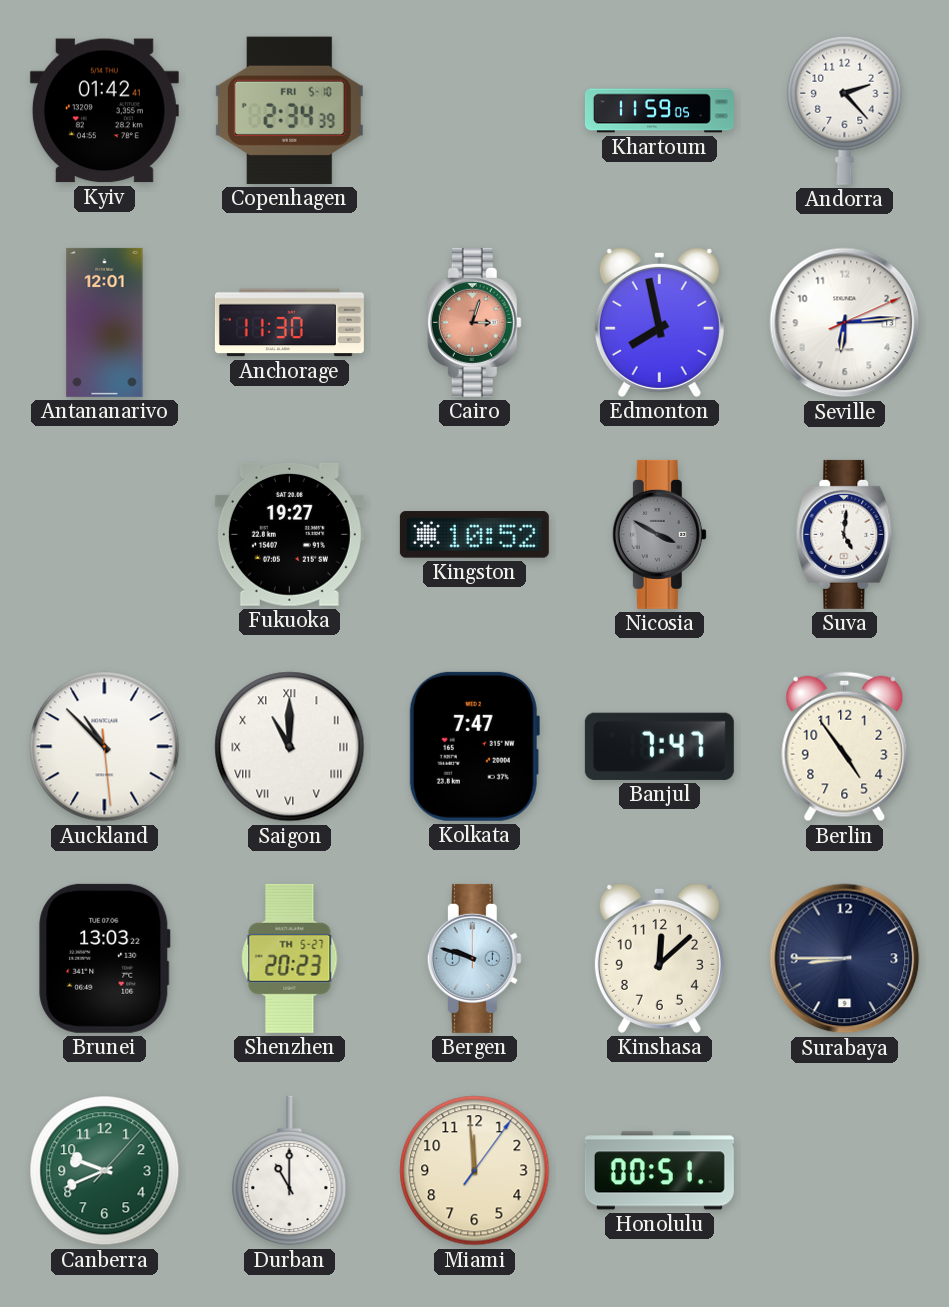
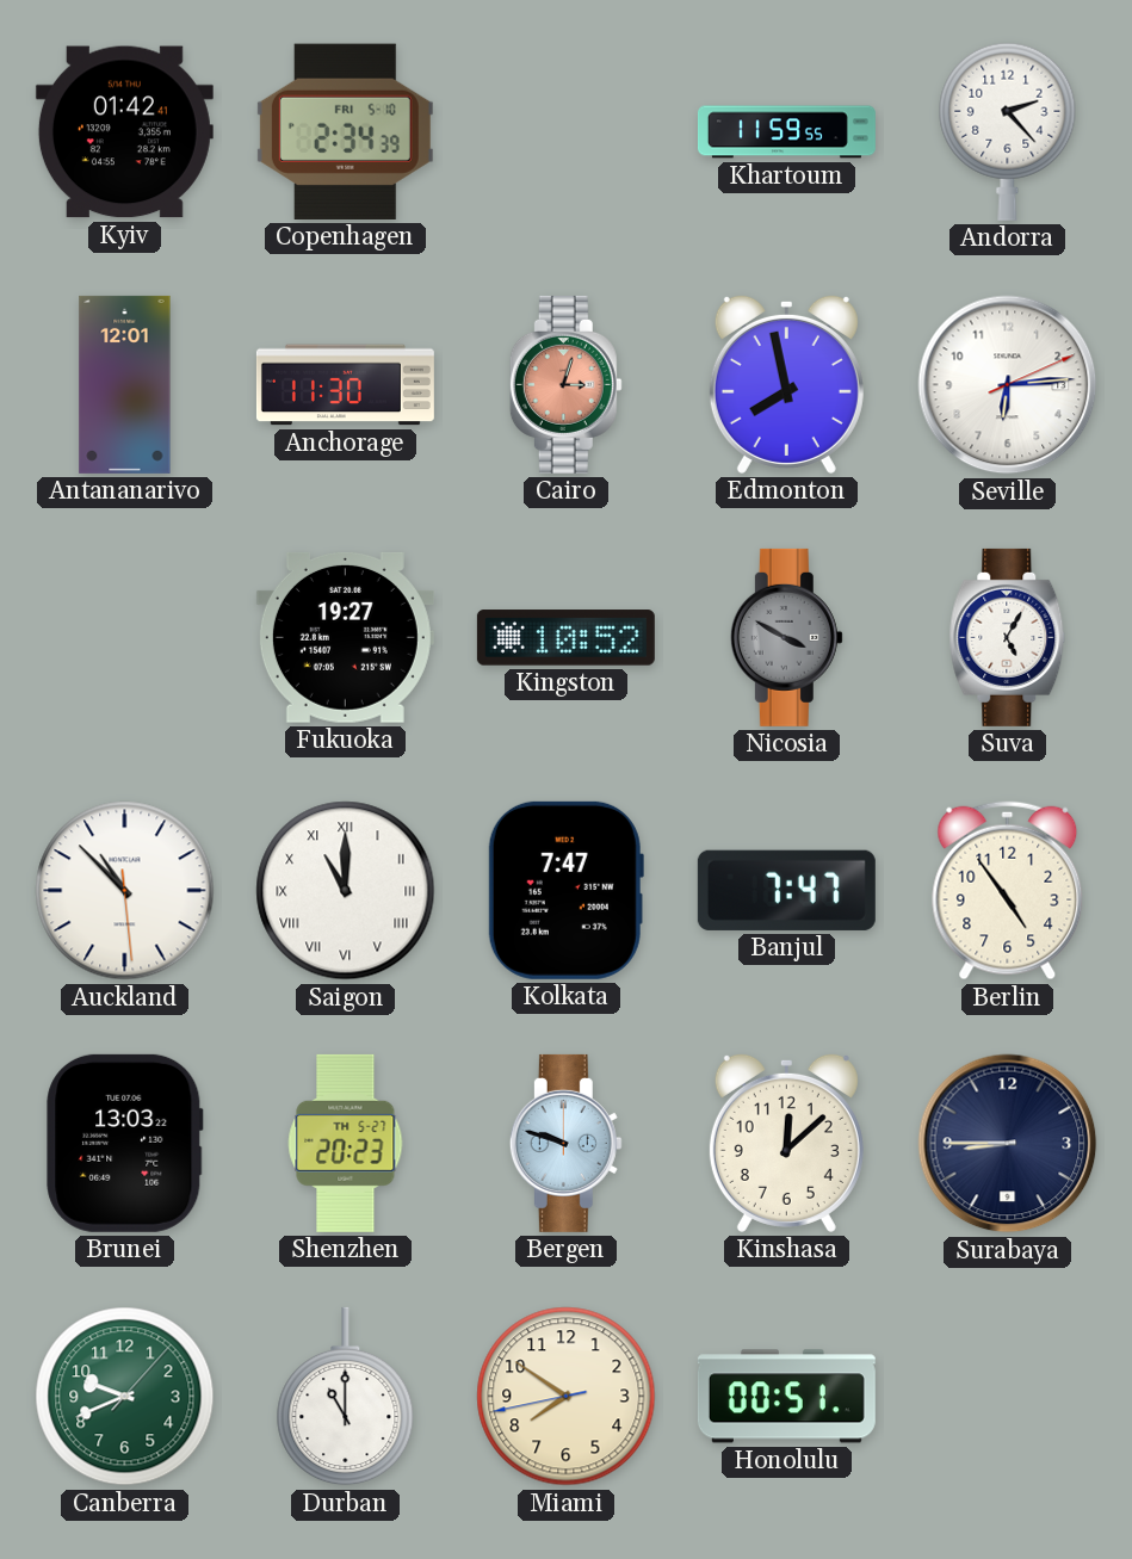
Khartoum: 11:59:05 -> 11:59:55 (786, 132)
Suva: 5:01 -> 5:05 (1008, 637)
Miami: 11:59 -> 7:50 (567, 1397)
